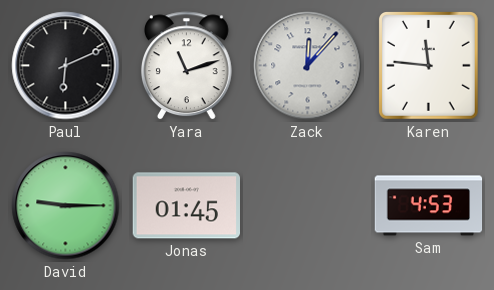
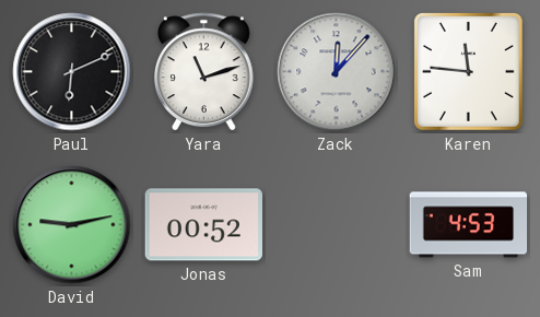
David: 9:15 -> 9:13 (72, 225)
Jonas: 01:45 -> 00:52 (203, 225)
